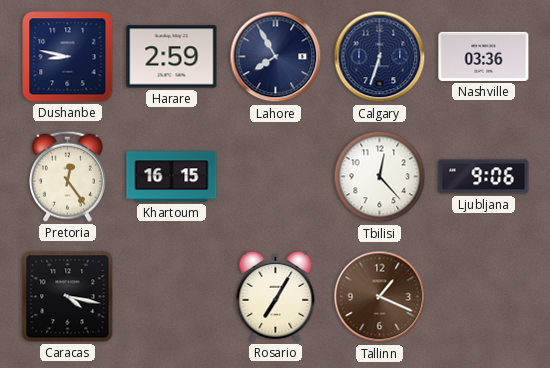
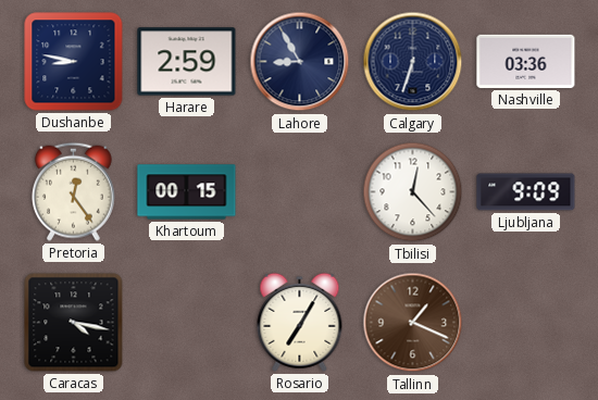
Lahore: 7:55 -> 8:55 (300, 62)
Khartoum: 16:15 -> 00:15 (187, 192)
Ljubljana: 9:06 -> 9:09 (526, 192)
